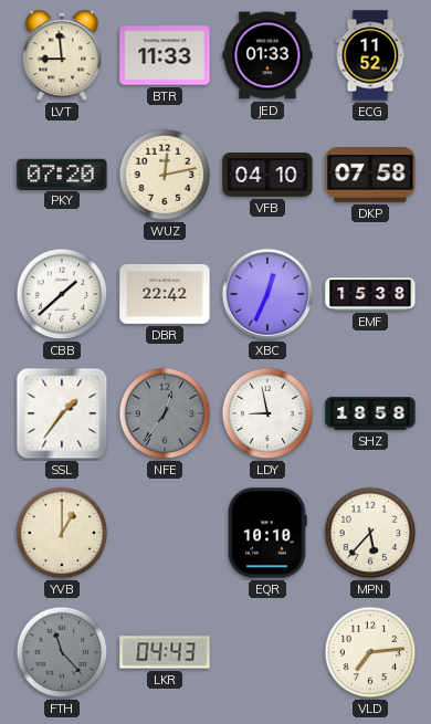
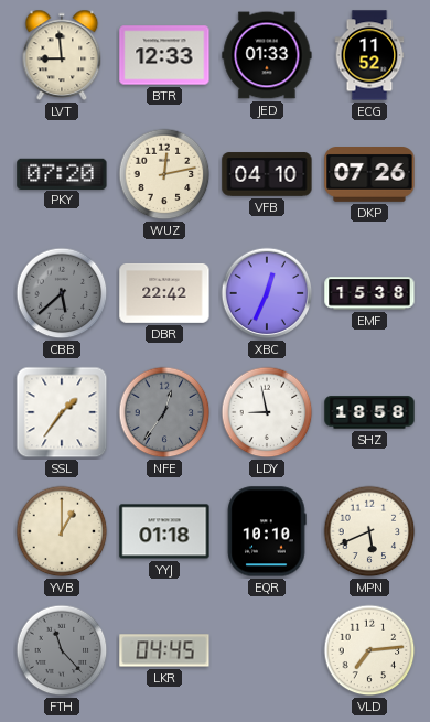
BTR: 11:33 -> 12:33 (164, 55)
DKP: 07:58 -> 07:26 (369, 175)
CBB: 1:38 -> 5:38 (62, 293)
CBB dial: white -> grey (62, 293)
YYJ: none -> 01:18 (164, 531)
MPN: 5:37 -> 5:41 (369, 531)
LKR: 04:43 -> 04:45 (164, 650)
